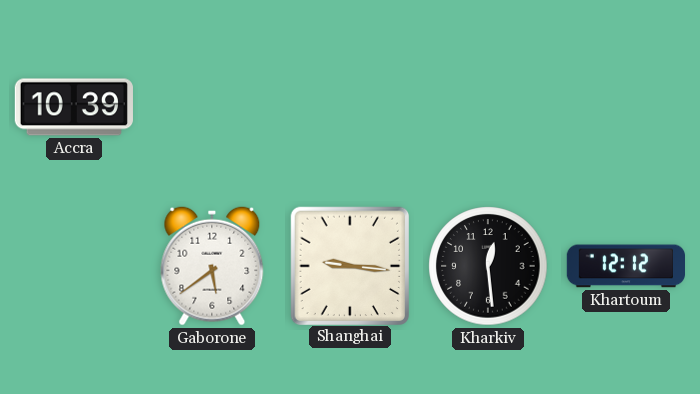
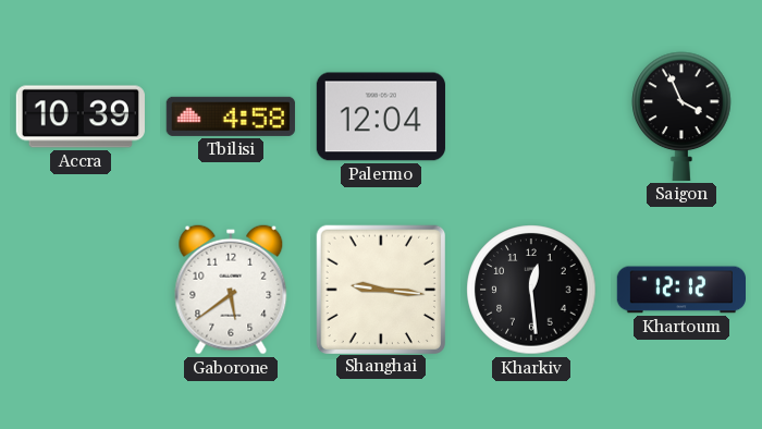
Tbilisi: none -> 4:58 (231, 117)
Palermo: none -> 12:04 (381, 117)
Saigon: none -> 3:56 (681, 117)
